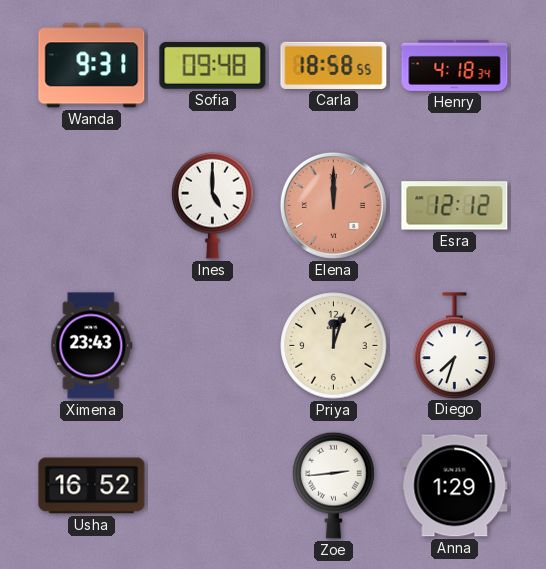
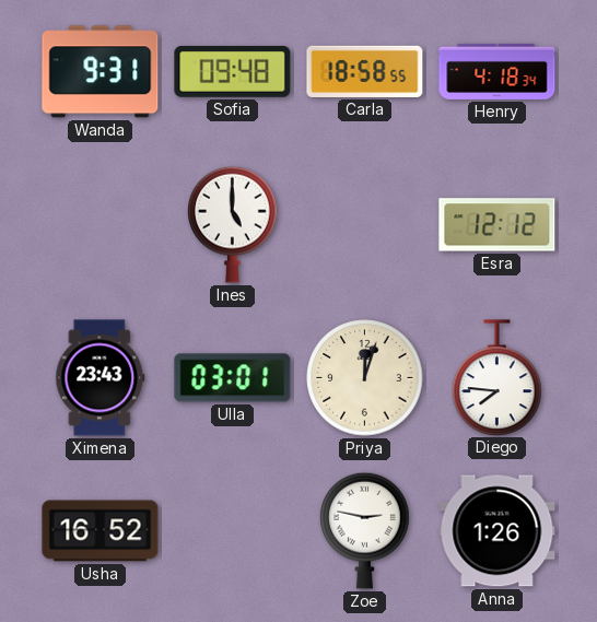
Elena: 12:00 -> none (333, 205)
Ulla: none -> 03:01 (233, 378)
Diego: 7:33 -> 7:46 (497, 377)
Zoe: 2:44 -> 2:47 (365, 530)
Anna: 1:29 -> 1:26 (497, 531)
